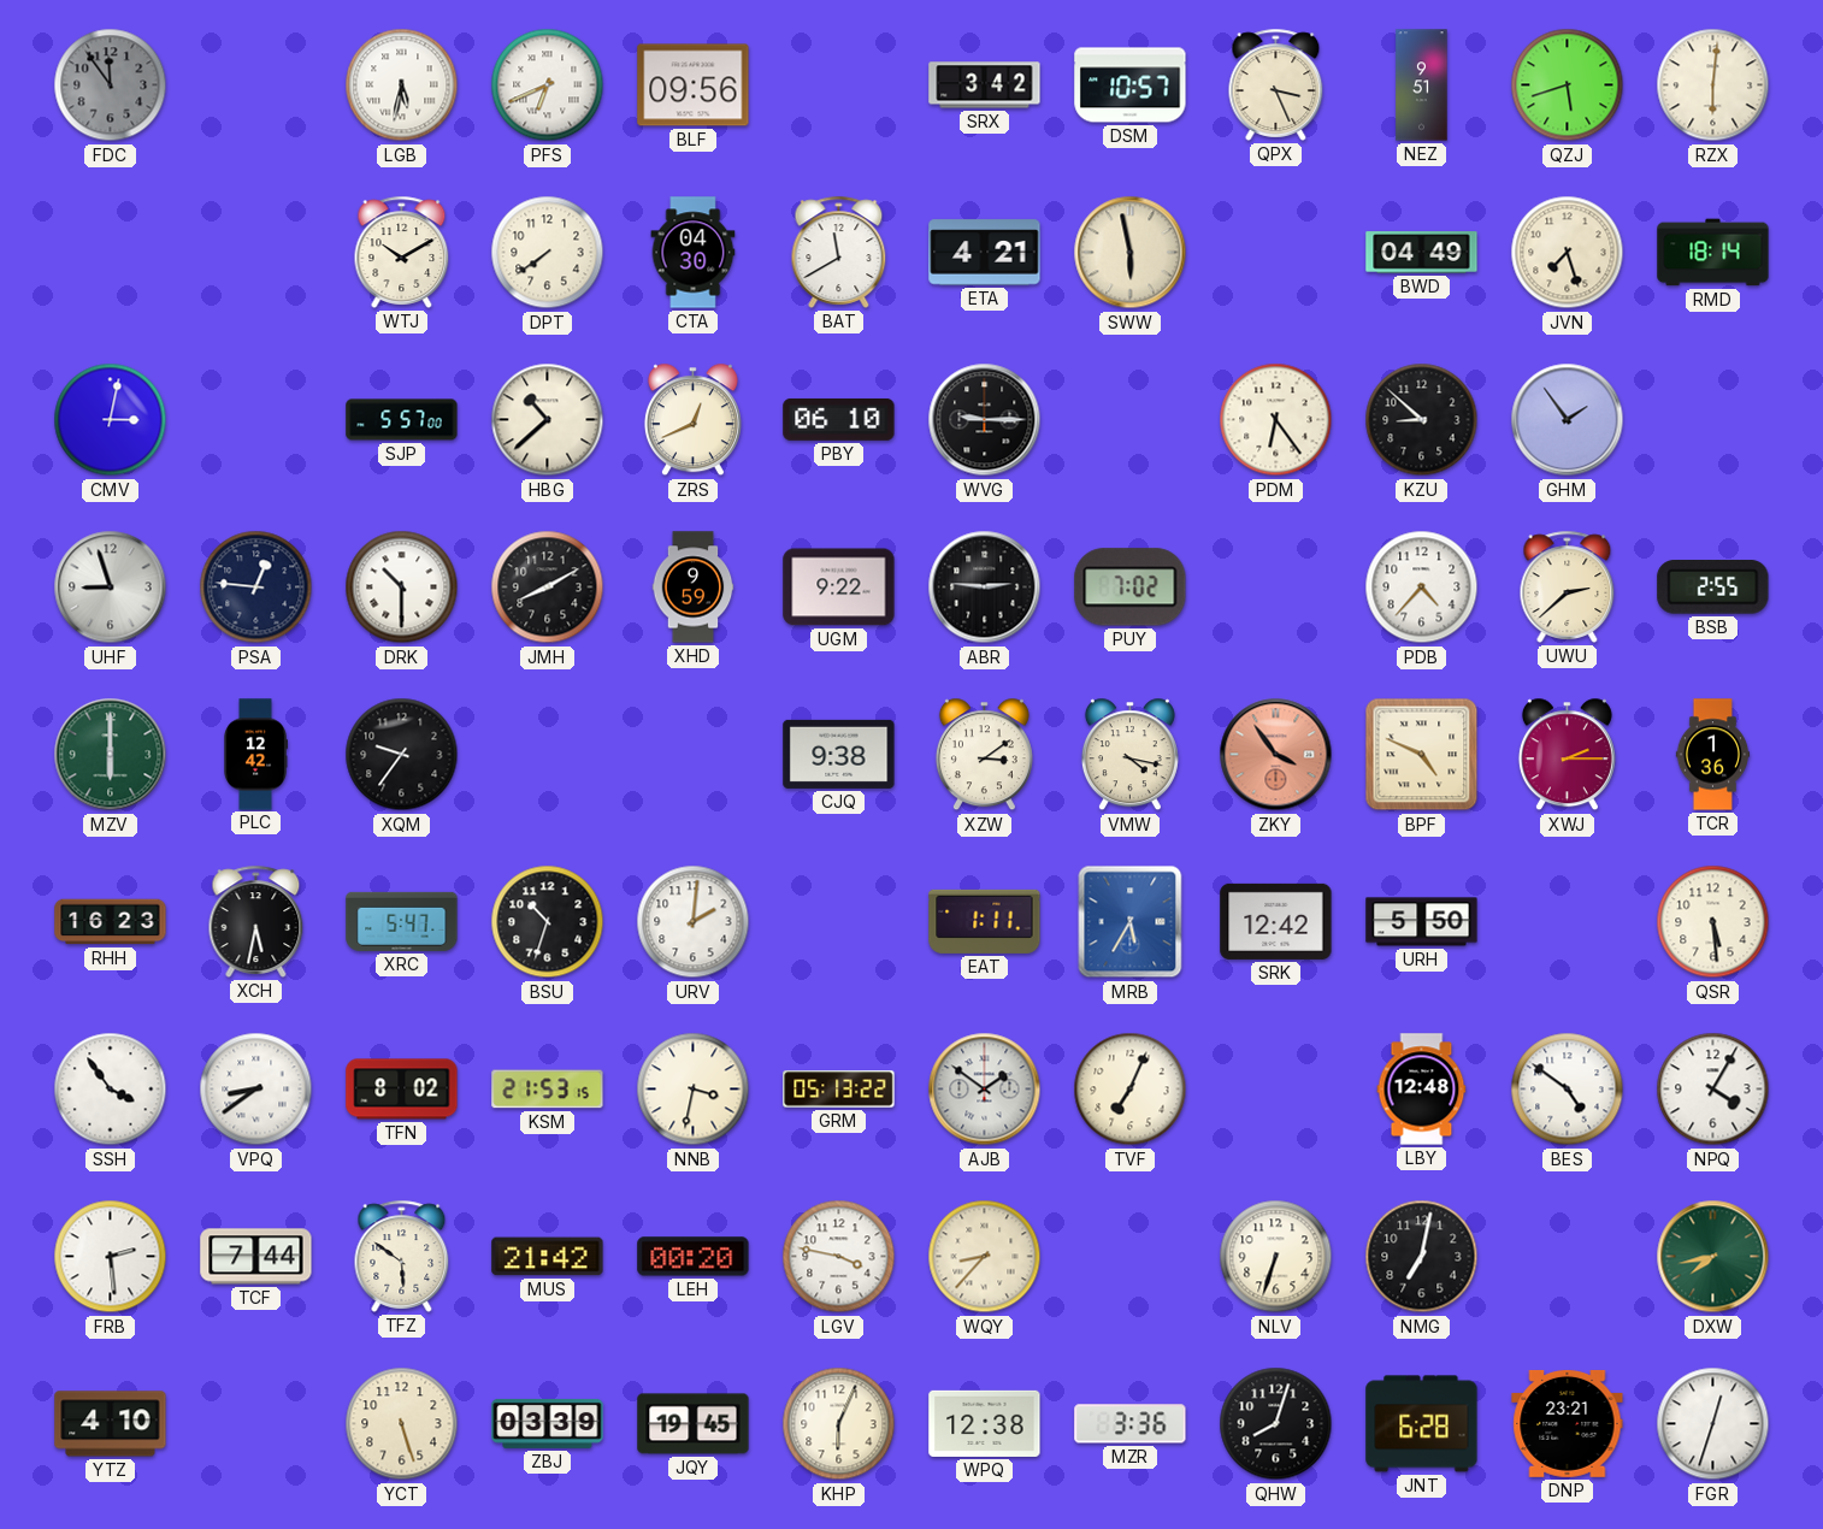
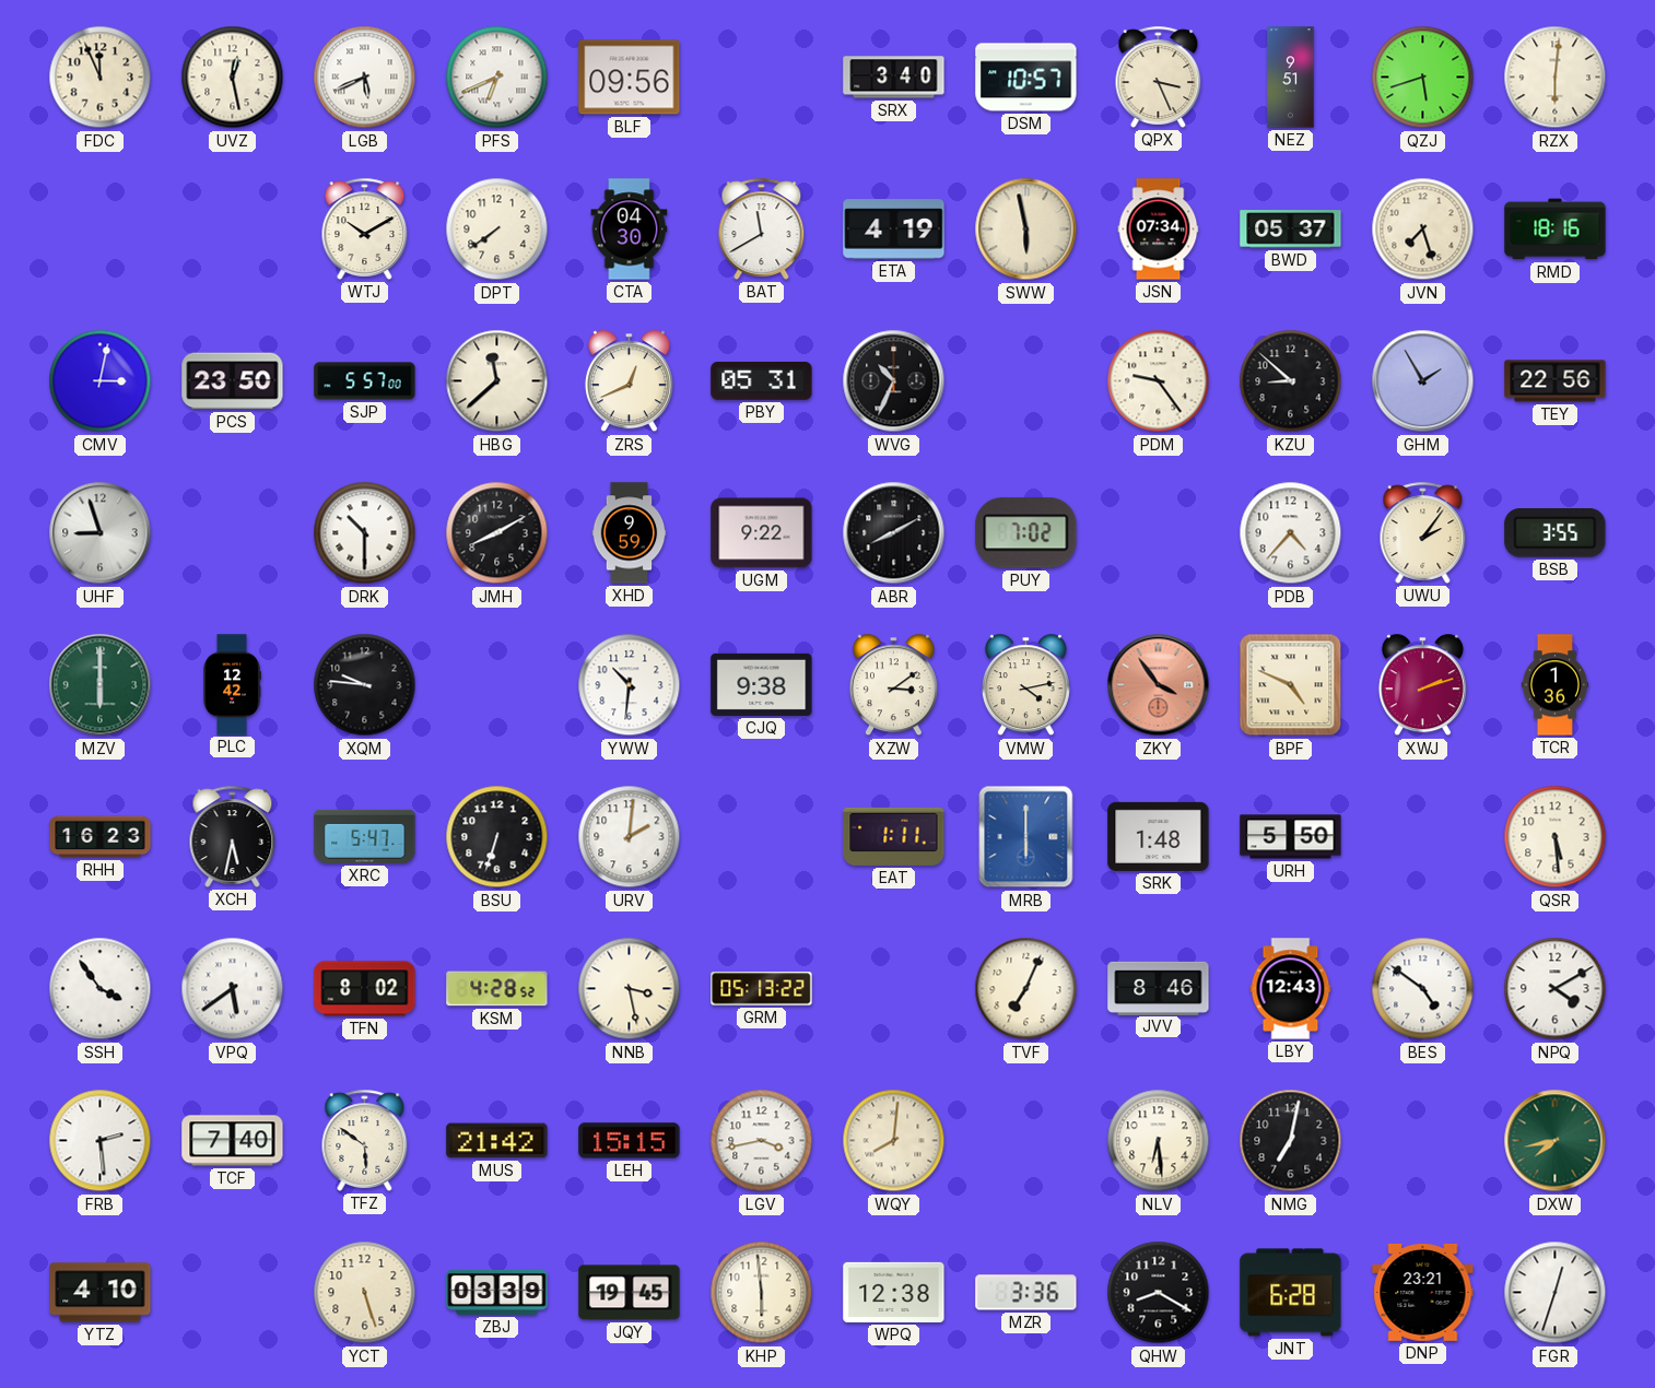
FDC: 11:54 -> 11:56 (101, 78)
FDC dial: grey -> cream (101, 78)
UVZ: none -> 12:28 (233, 78)
LGB: 5:32 -> 5:41 (365, 78)
SRX: 3:42 -> 3:40 (894, 78)
ETA: 4:21 -> 4:19 (894, 230)
JSN: none -> 07:34 (1159, 230)
BWD: 04:49 -> 05:37 (1291, 230)
RMD: 18:14 -> 18:16 (1556, 230)
PCS: none -> 23:50 (233, 381)
HBG: 10:38 -> 11:38 (497, 381)
PBY: 06:10 -> 05:31 (762, 380)
WVG: 9:15 -> 10:34 (894, 381)
PDM: 6:24 -> 9:24 (1159, 381)
GHM: 1:54 -> 1:55 (1423, 381)
TEY: none -> 22:56 (1556, 381)
PSA: 12:46 -> none (256, 588)
ABR: 2:46 -> 8:10 (894, 533)
UWU: 2:38 -> 2:06 (1423, 532)
BSB: 2:55 -> 3:55 (1556, 533)
XQM: 9:36 -> 9:46 (365, 685)
YWW: none -> 10:31 (630, 685)
VMW: 4:17 -> 4:13 (1025, 685)
XWJ: 2:15 -> 2:12 (1422, 685)
BSU: 10:33 -> 6:33 (497, 837)
MRB: 5:35 -> 6:00 (1026, 837)
SRK: 12:42 -> 1:48 (1159, 836)
VPQ: 8:39 -> 5:39 (233, 989)
KSM: 21:53 -> 4:28 (497, 989)
NNB: 3:32 -> 3:28 (630, 989)
AJB: 1:51 -> none (985, 1090)
JVV: none -> 8:46 (1159, 988)
LBY: 12:48 -> 12:43 (1291, 989)
NPQ: 4:05 -> 4:10 (1556, 989)
TCF: 7:44 -> 7:40 (233, 1141)
LEH: 00:20 -> 15:15 (630, 1141)
LGV: 3:47 -> 3:43 (762, 1141)
WQY: 8:37 -> 8:01 (894, 1141)
NLV: 6:33 -> 6:29 (1159, 1141)
KHP: 6:04 -> 5:59 (762, 1293)
QHW: 8:03 -> 8:20 (1159, 1293)
